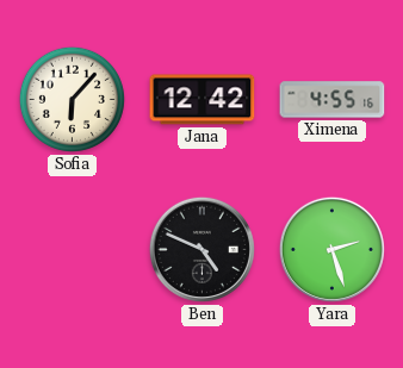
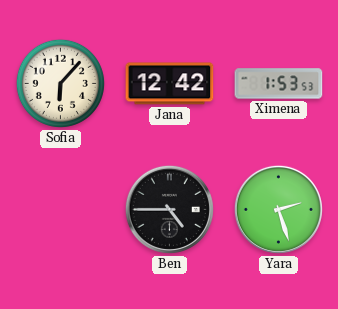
Ximena: 4:55 -> 1:53 (279, 84)
Ben: 4:49 -> 4:45 (169, 209)
